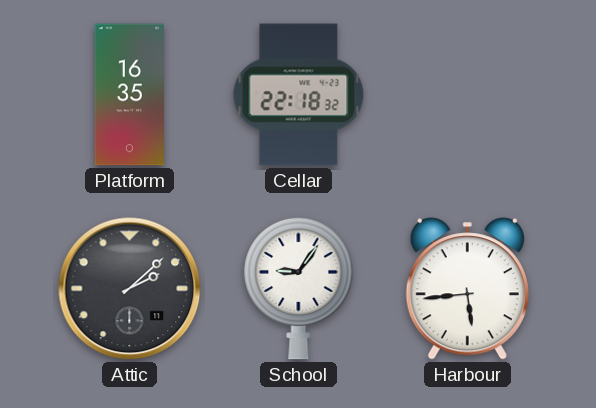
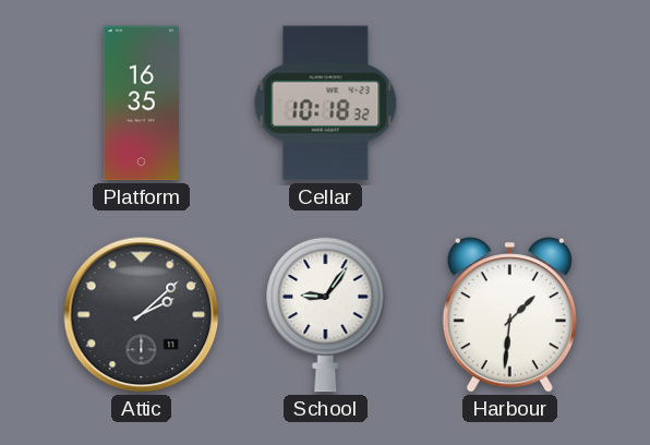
Cellar: 22:18 -> 10:18 (326, 104)
Harbour: 5:44 -> 1:31 (509, 315)
